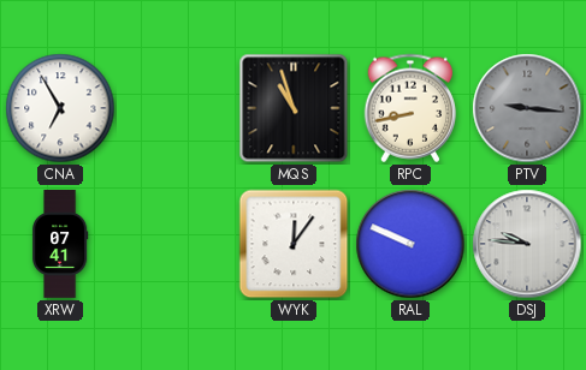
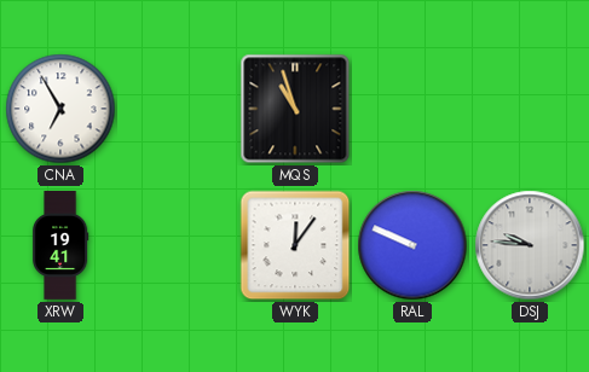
RPC: 8:43 -> none (410, 108)
PTV: 9:16 -> none (527, 108)
XRW: 07:41 -> 19:41 (60, 246)
